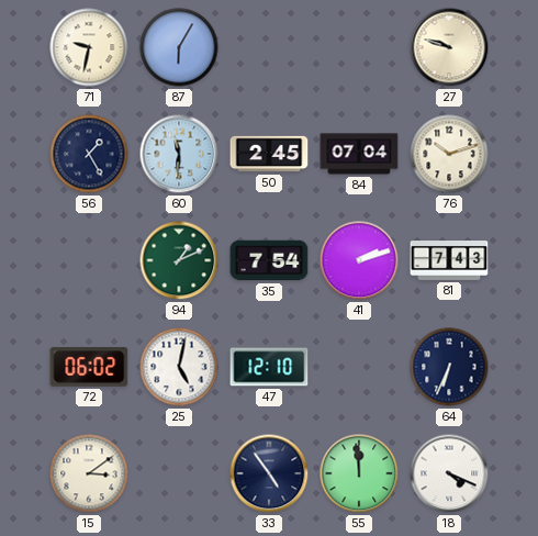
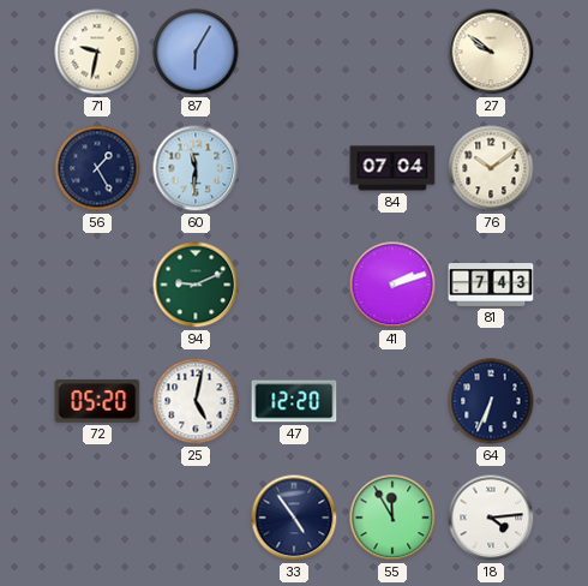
27: 9:48 -> 9:51 (491, 52)
50: 2:45 -> none (269, 154)
76: 10:12 -> 10:09 (491, 168)
94: 1:11 -> 9:11 (196, 285)
35: 7:54 -> none (269, 260)
72: 06:02 -> 05:20 (97, 401)
47: 12:10 -> 12:20 (294, 401)
15: 3:09 -> none (89, 473)
55: 11:59 -> 11:55 (392, 518)
18: 4:19 -> 4:14 (491, 518)
